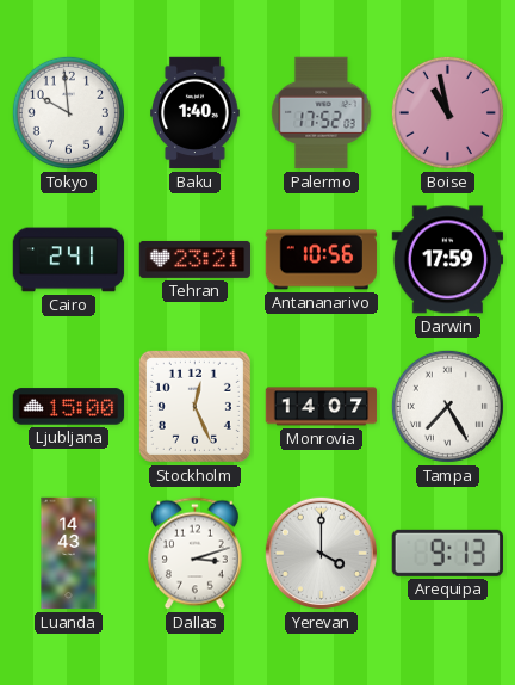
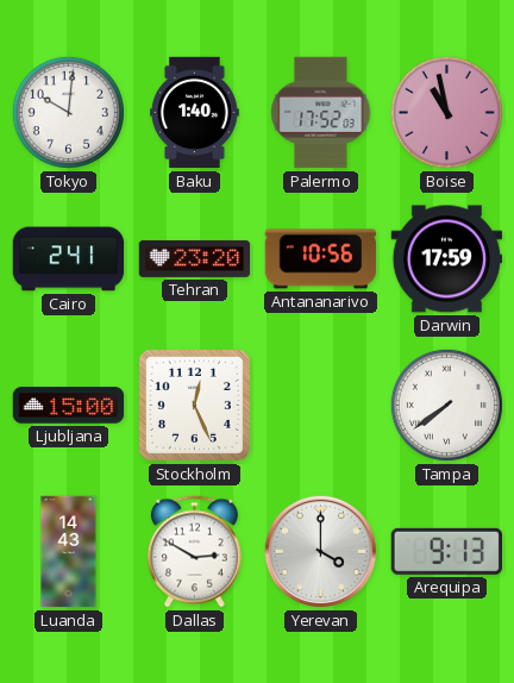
Tokyo: 9:59 -> 10:01 (68, 112)
Tehran: 23:21 -> 23:20 (195, 258)
Monrovia: 14:07 -> none (322, 407)
Tampa: 7:25 -> 7:39 (446, 405)
Dallas: 3:12 -> 2:50 (194, 552)
